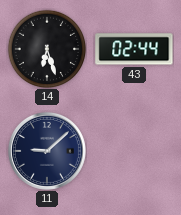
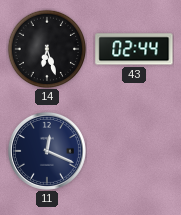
11: 9:08 -> 12:19 (47, 151)
